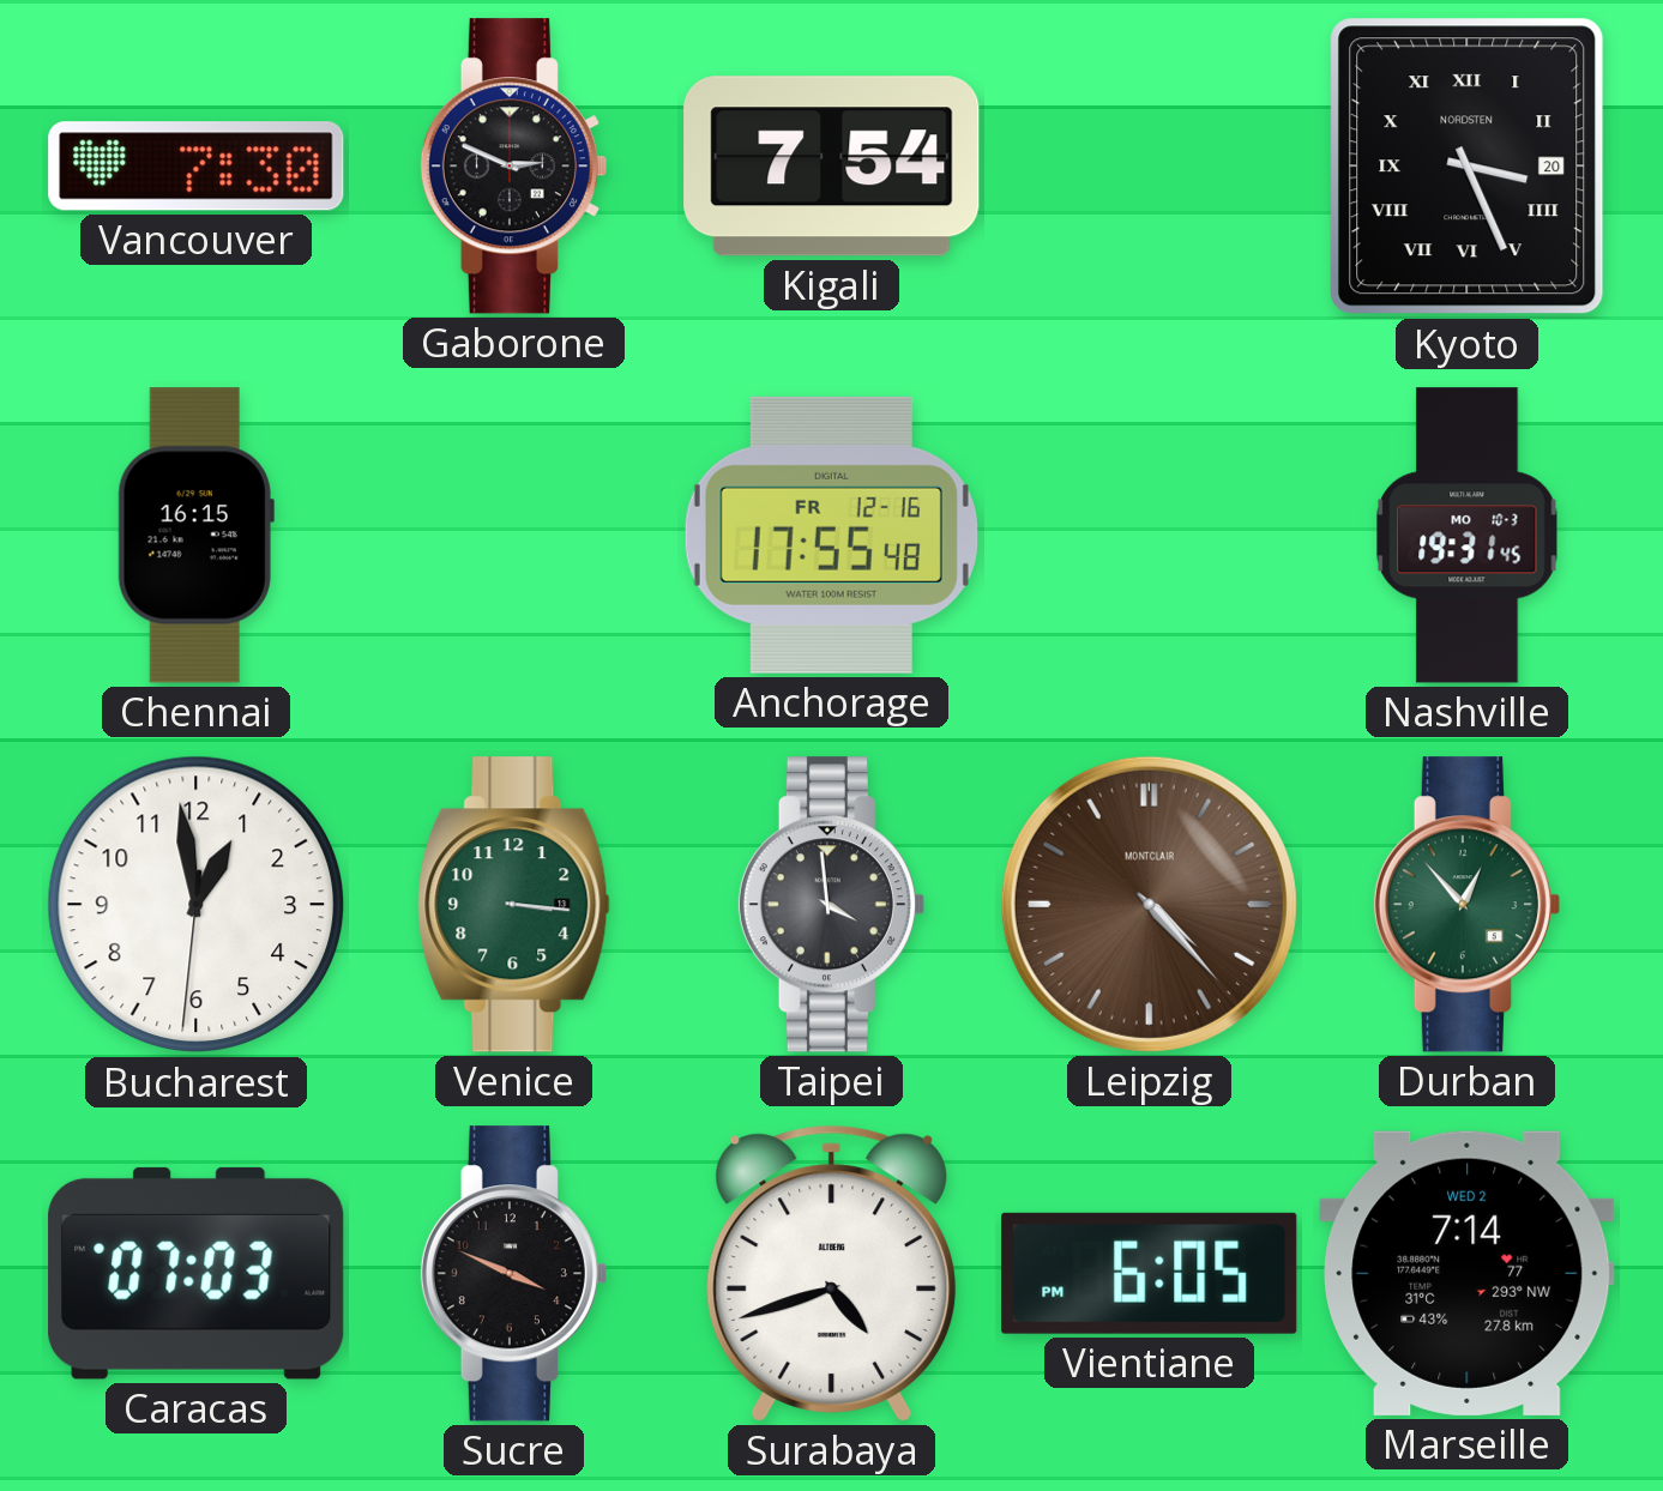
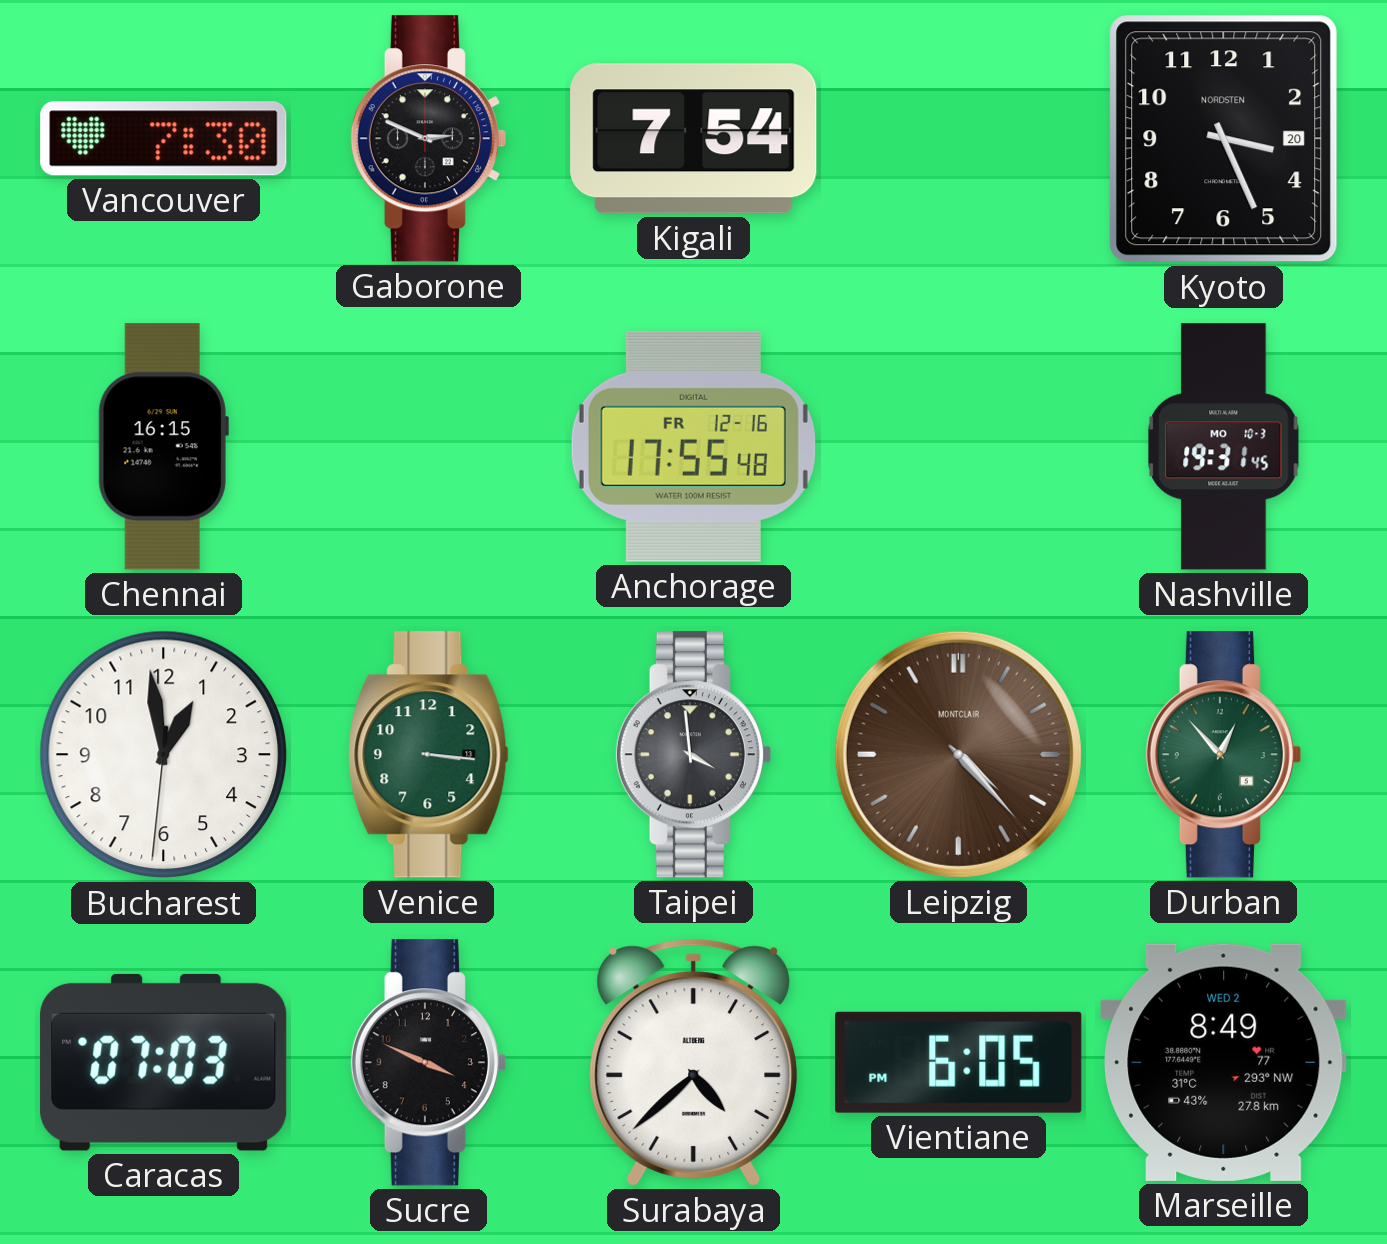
Kyoto numerals: Roman -> Arabic (1224, 139)
Surabaya: 4:42 -> 4:38 (694, 1062)
Marseille: 7:14 -> 8:49 (1224, 1062)
